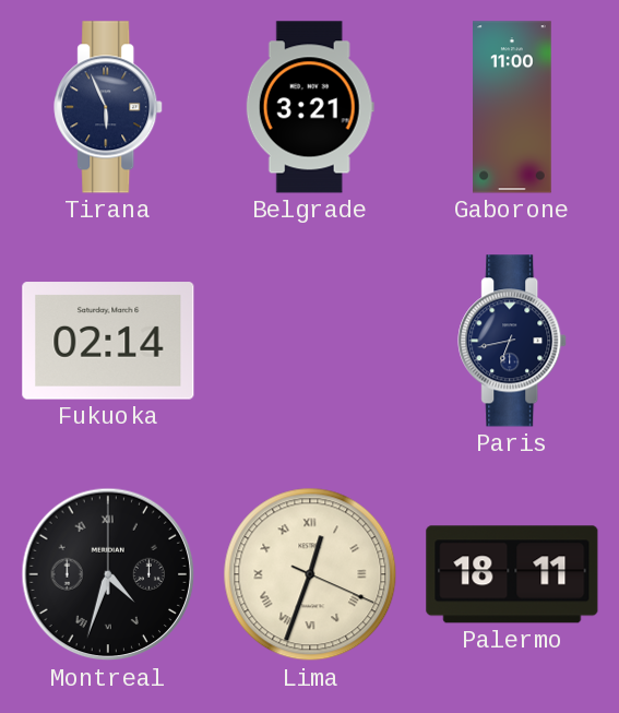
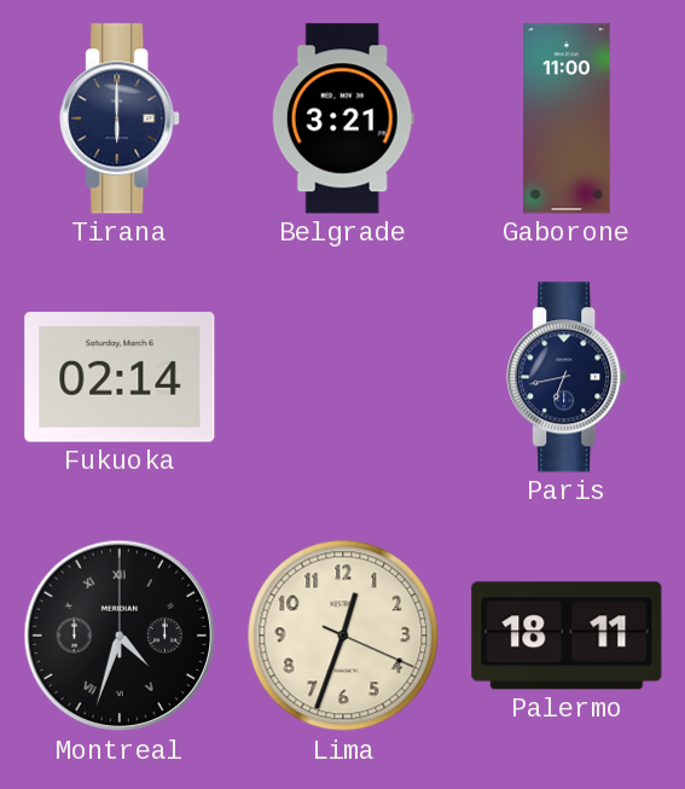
Tirana: 5:56 -> 6:00 (121, 118)
Lima numerals: Roman -> Arabic (343, 636)
